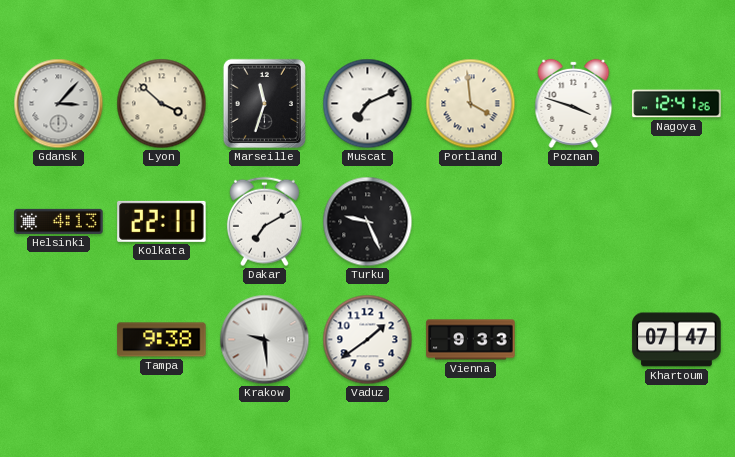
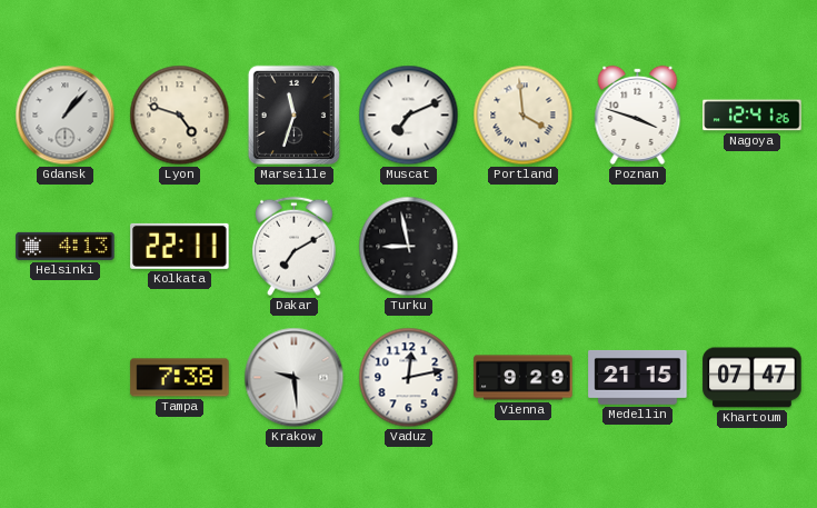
Gdansk: 3:07 -> 1:07 (66, 116)
Lyon: 3:52 -> 4:48 (180, 116)
Turku: 9:26 -> 8:58 (409, 247)
Tampa: 9:38 -> 7:38 (180, 378)
Vaduz: 1:39 -> 12:13 (409, 378)
Vienna: 9:33 -> 9:29 (524, 378)
Medellin: none -> 21:15 (638, 377)
